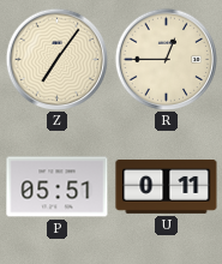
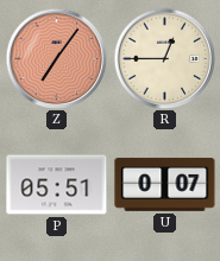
Z dial: cream -> salmon (56, 58)
U: 0:11 -> 0:07 (165, 184)
